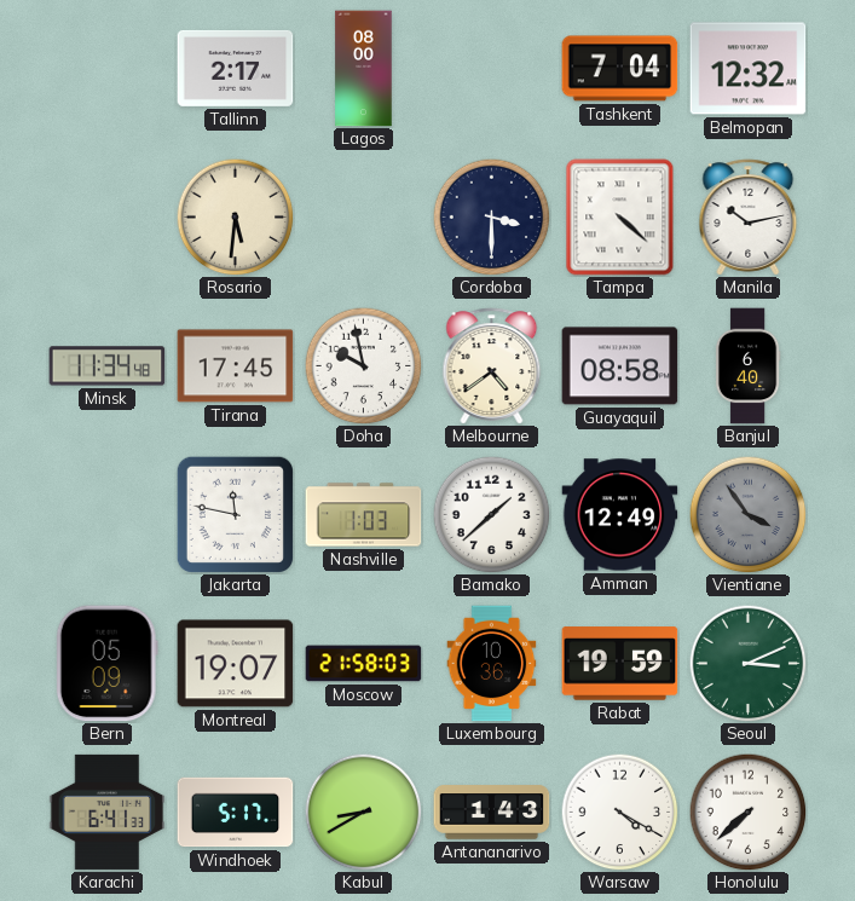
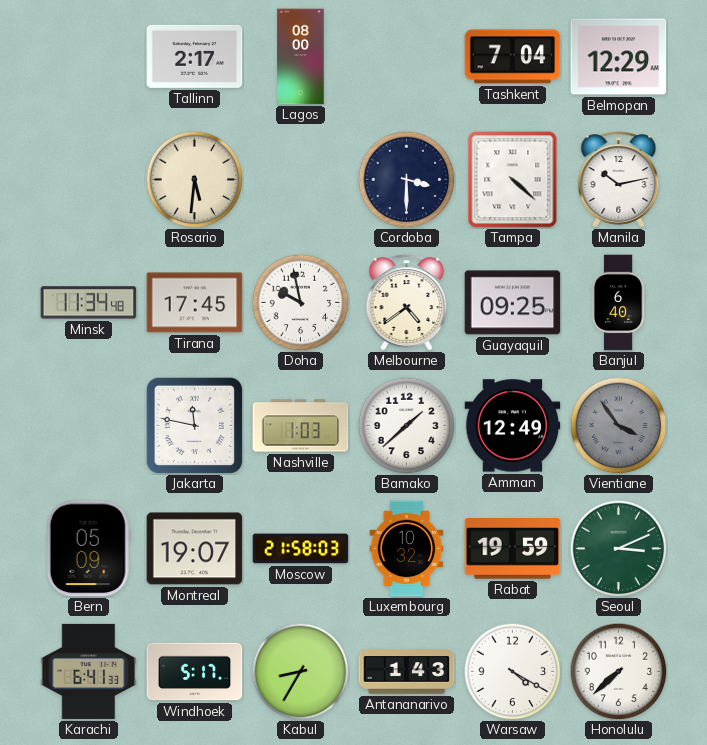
Belmopan: 12:32 -> 12:29 (619, 57)
Guayaquil: 08:58 -> 09:25 (513, 303)
Luxembourg: 10:36 -> 10:32 (407, 549)
Kabul: 8:40 -> 8:35 (300, 671)
